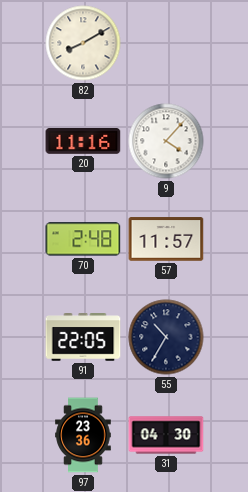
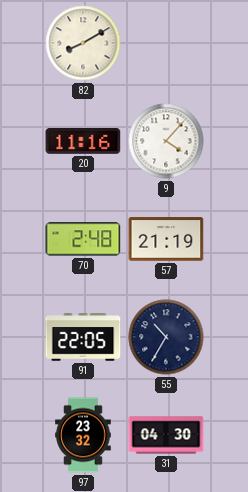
57: 11:57 -> 21:19 (166, 239)
97: 23:36 -> 23:32 (83, 435)
